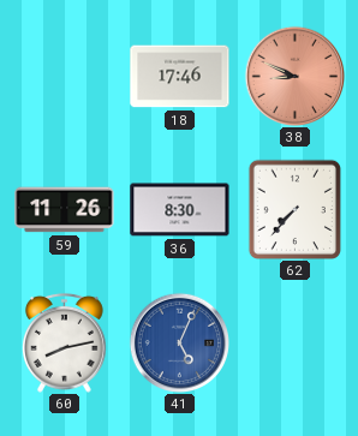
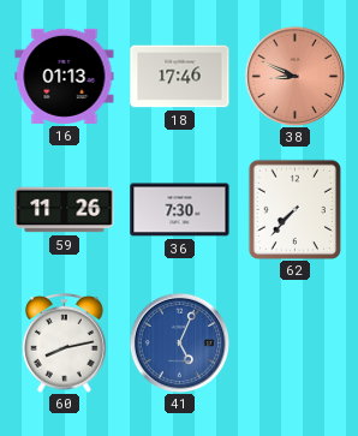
16: none -> 01:13 (65, 76)
36: 8:30 -> 7:30 (180, 210)
